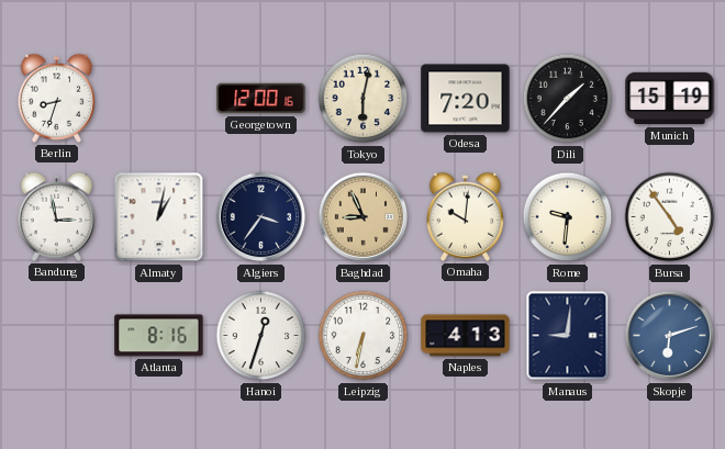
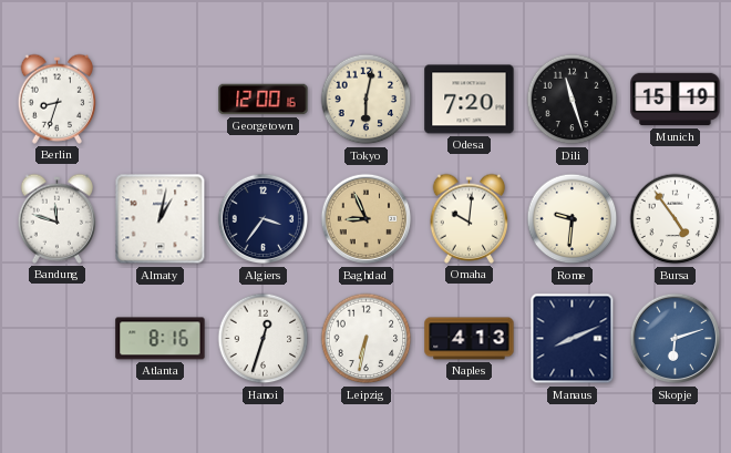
Dili: 1:37 -> 11:27 (573, 100)
Bandung: 2:58 -> 11:48 (56, 218)
Manaus: 9:01 -> 8:11 (573, 339)
